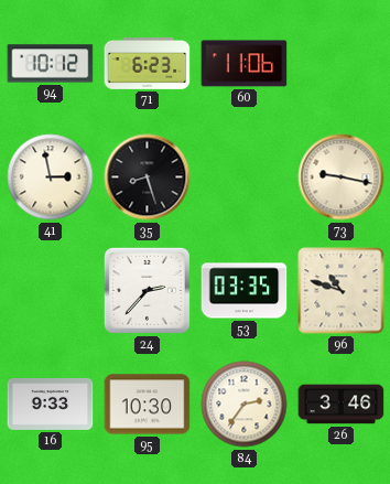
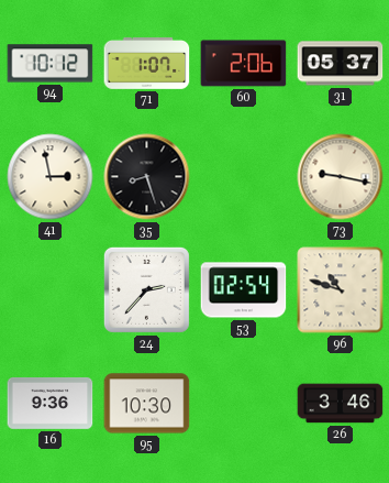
71: 6:23 -> 1:07 (147, 63)
60: 11:06 -> 2:06 (244, 64)
31: none -> 05:37 (341, 64)
53: 03:35 -> 02:54 (244, 290)
16: 9:33 -> 9:36 (51, 404)
84: 2:36 -> none (245, 405)
